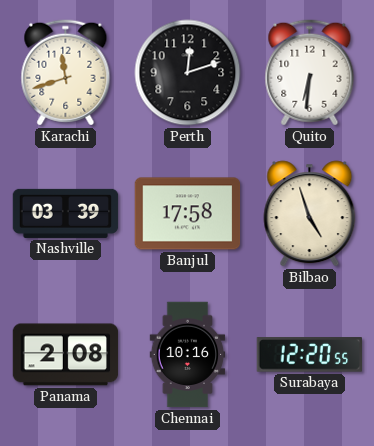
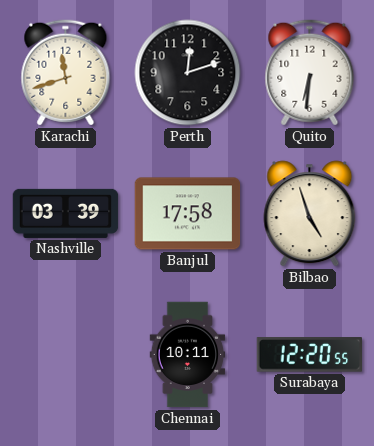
Panama: 2:08 -> none (66, 355)
Chennai: 10:16 -> 10:11 (188, 355)
